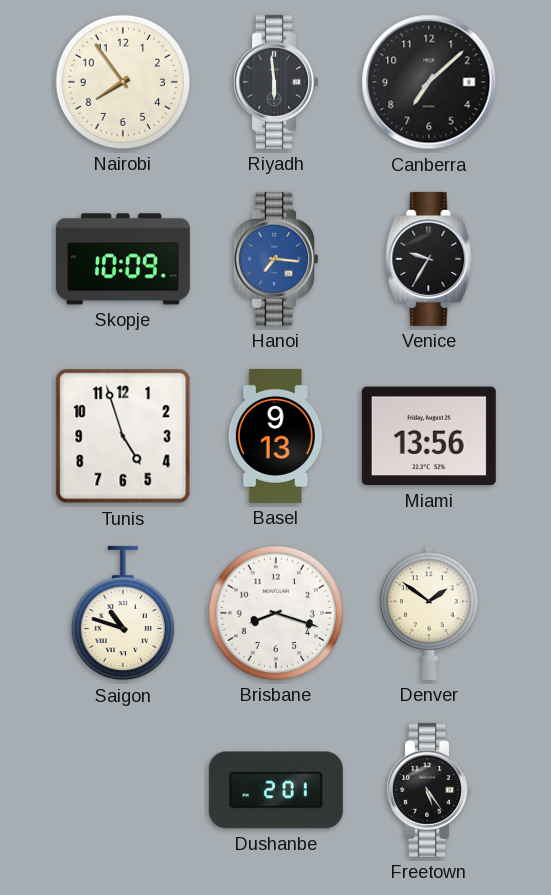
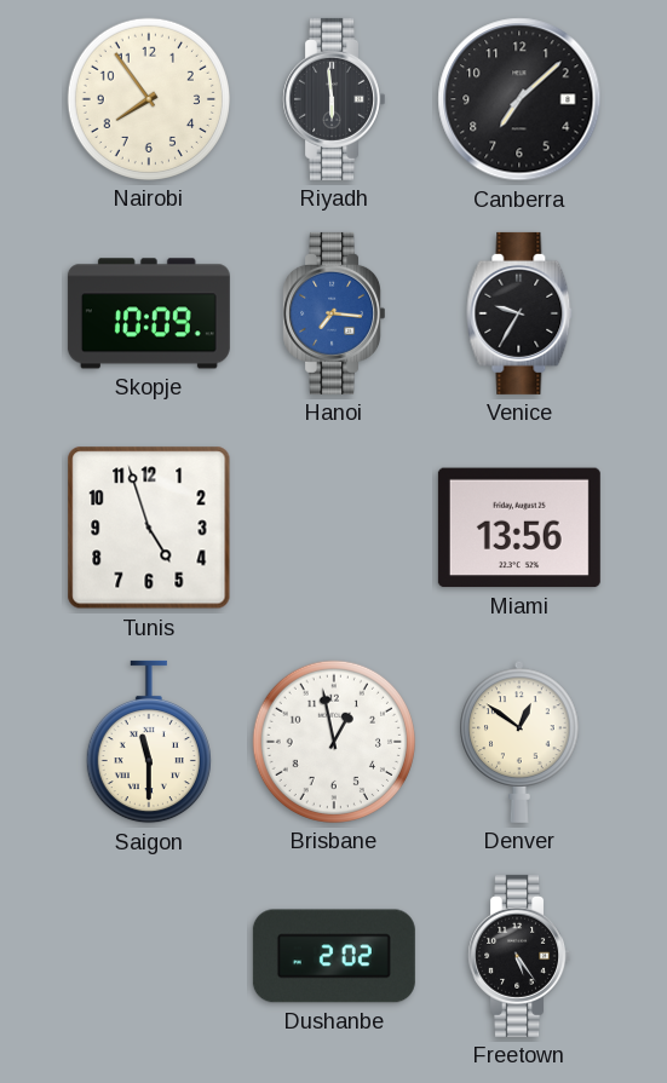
Basel: 9:13 -> none (276, 436)
Saigon: 10:48 -> 11:30 (149, 742)
Brisbane: 8:18 -> 12:58 (334, 742)
Denver: 1:51 -> 12:51 (519, 742)
Dushanbe: 2:01 -> 2:02 (334, 956)
